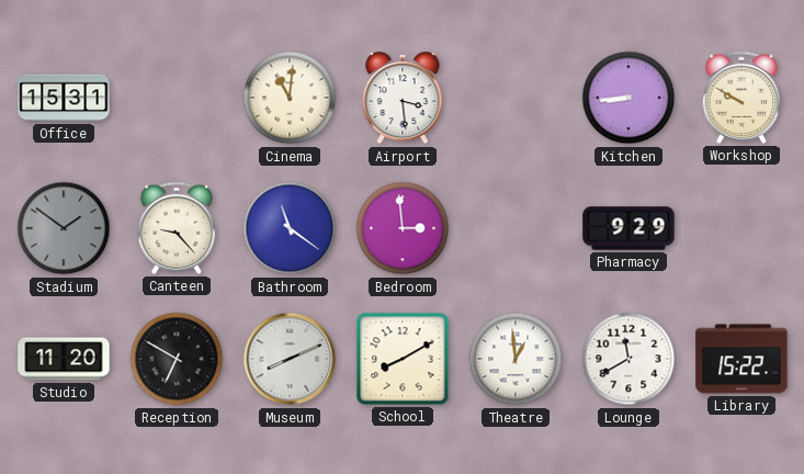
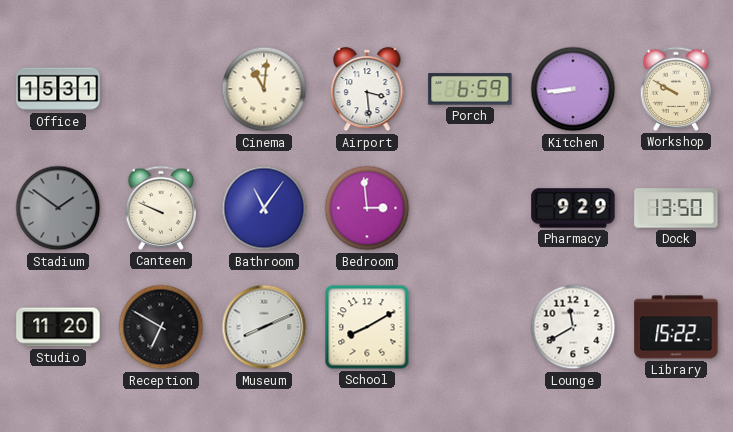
Porch: none -> 6:59 (470, 89)
Canteen: 9:23 -> 9:49 (160, 208)
Bathroom: 11:21 -> 11:06 (264, 208)
Dock: none -> 13:50 (676, 208)
Theatre: 12:59 -> none (516, 359)
